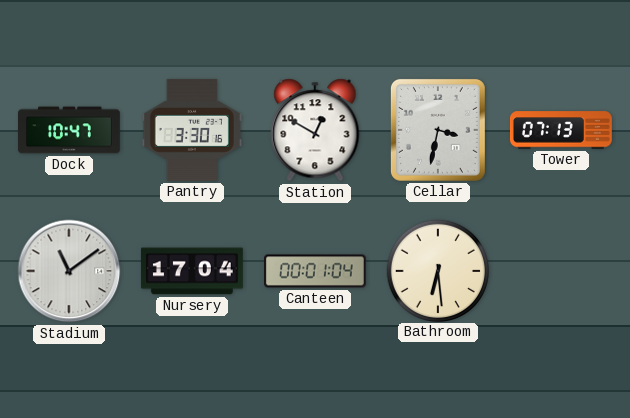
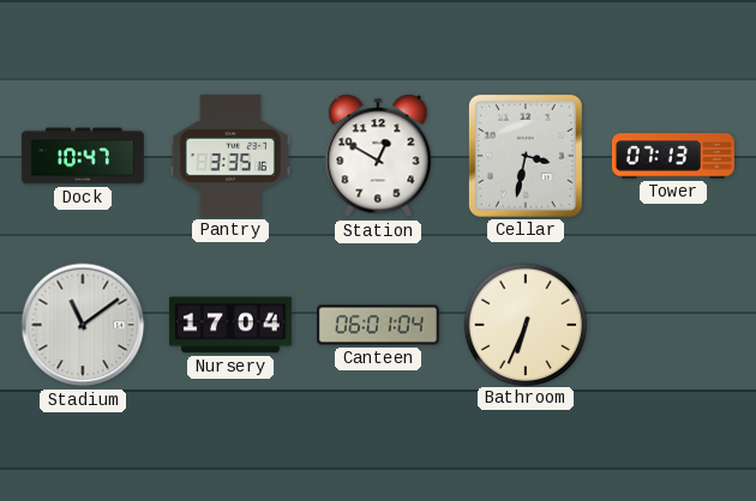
Pantry: 3:30 -> 3:35 (230, 156)
Canteen: 00:01 -> 06:01 (379, 325)
Bathroom: 6:29 -> 6:34 (524, 324)
